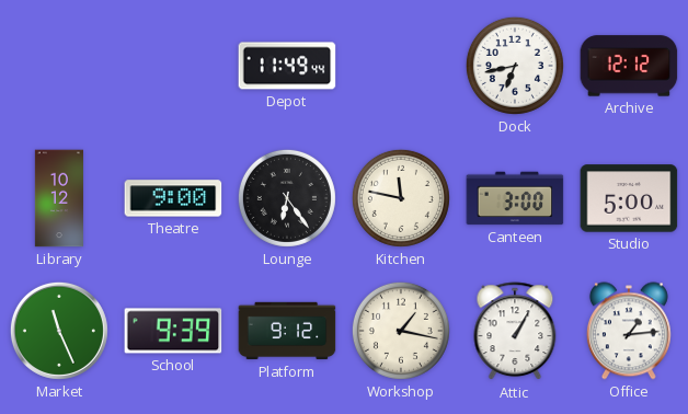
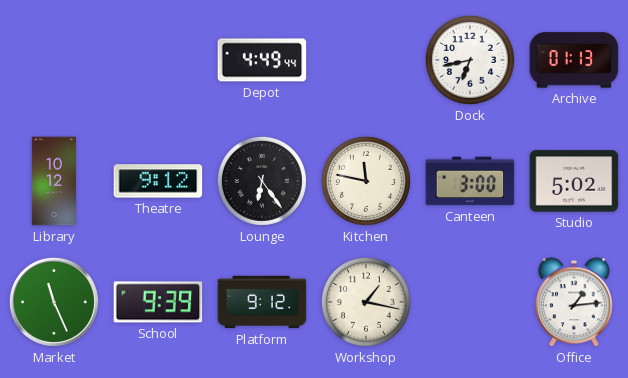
Depot: 11:49 -> 4:49 (262, 60)
Archive: 12:12 -> 01:13 (574, 60)
Theatre: 9:00 -> 9:12 (158, 181)
Studio: 5:00 -> 5:02 (574, 181)
Attic: 1:05 -> none (515, 332)
